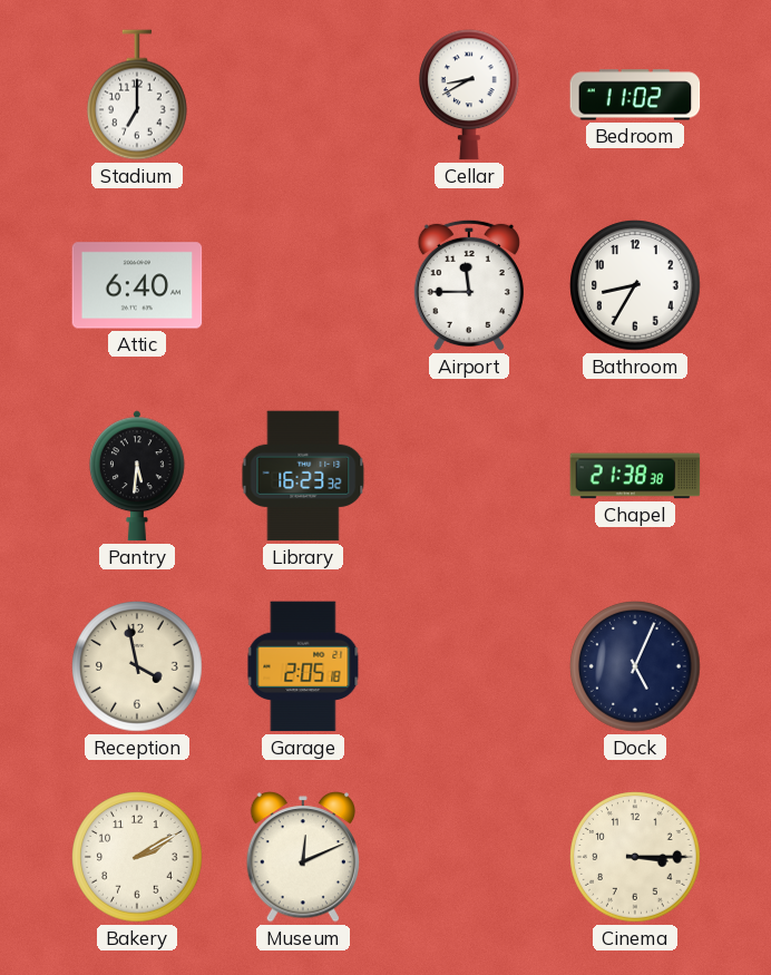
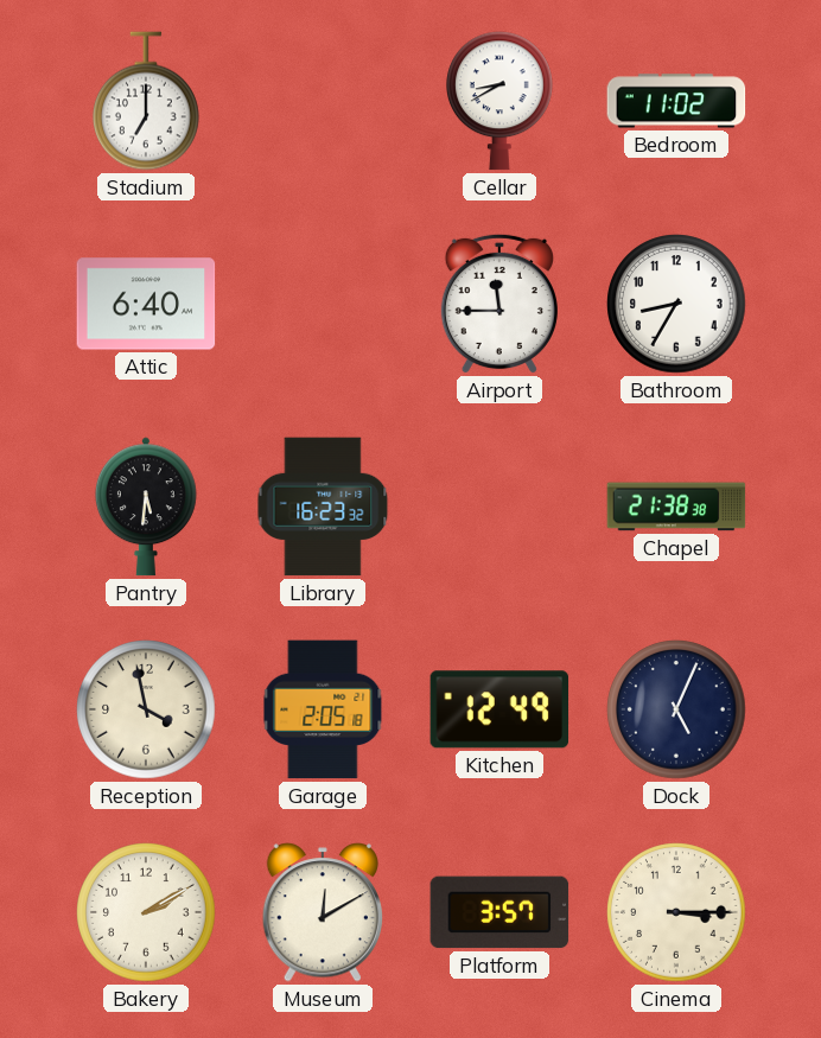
Kitchen: none -> 12:49 (499, 709)
Museum: 12:11 -> 12:10 (322, 912)
Platform: none -> 3:57 (499, 912)
